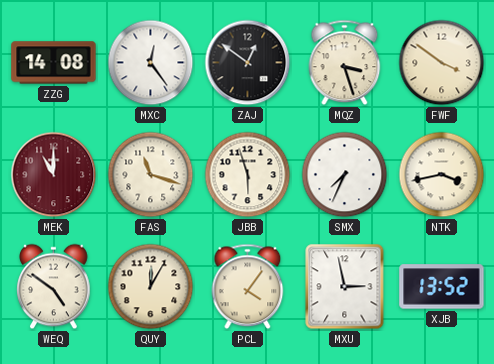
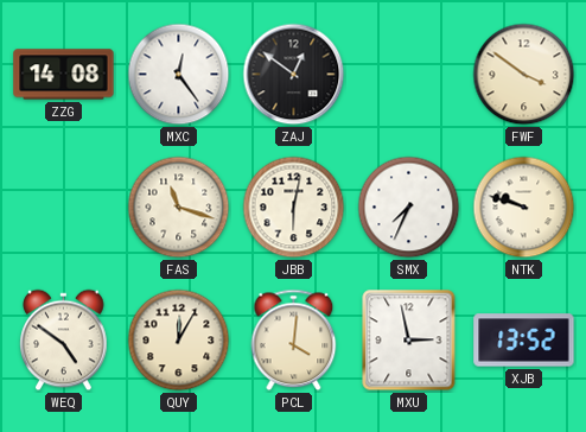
MQZ: 3:27 -> none (345, 63)
MEK: 11:00 -> none (54, 175)
JBB: 5:57 -> 6:02 (294, 208)
NTK: 3:43 -> 9:48 (524, 208)
PCL: 4:06 -> 4:01 (294, 341)
